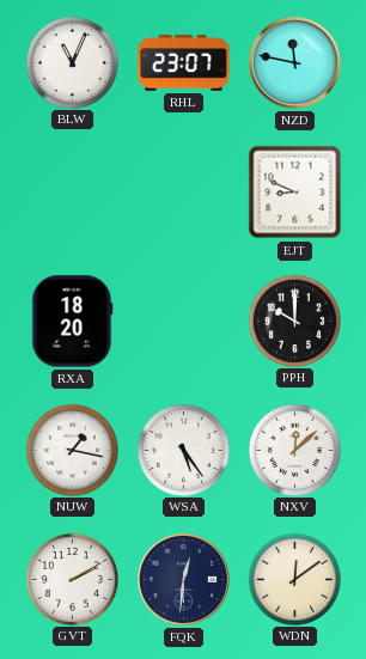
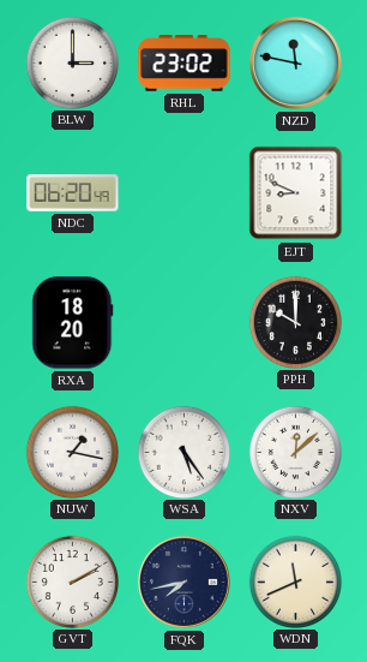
BLW: 11:04 -> 3:00 (72, 62)
RHL: 23:07 -> 23:02 (185, 64)
NDC: none -> 06:20 (73, 193)
FQK: 12:31 -> 7:43 (183, 582)
WDN: 12:09 -> 11:41 (295, 582)
